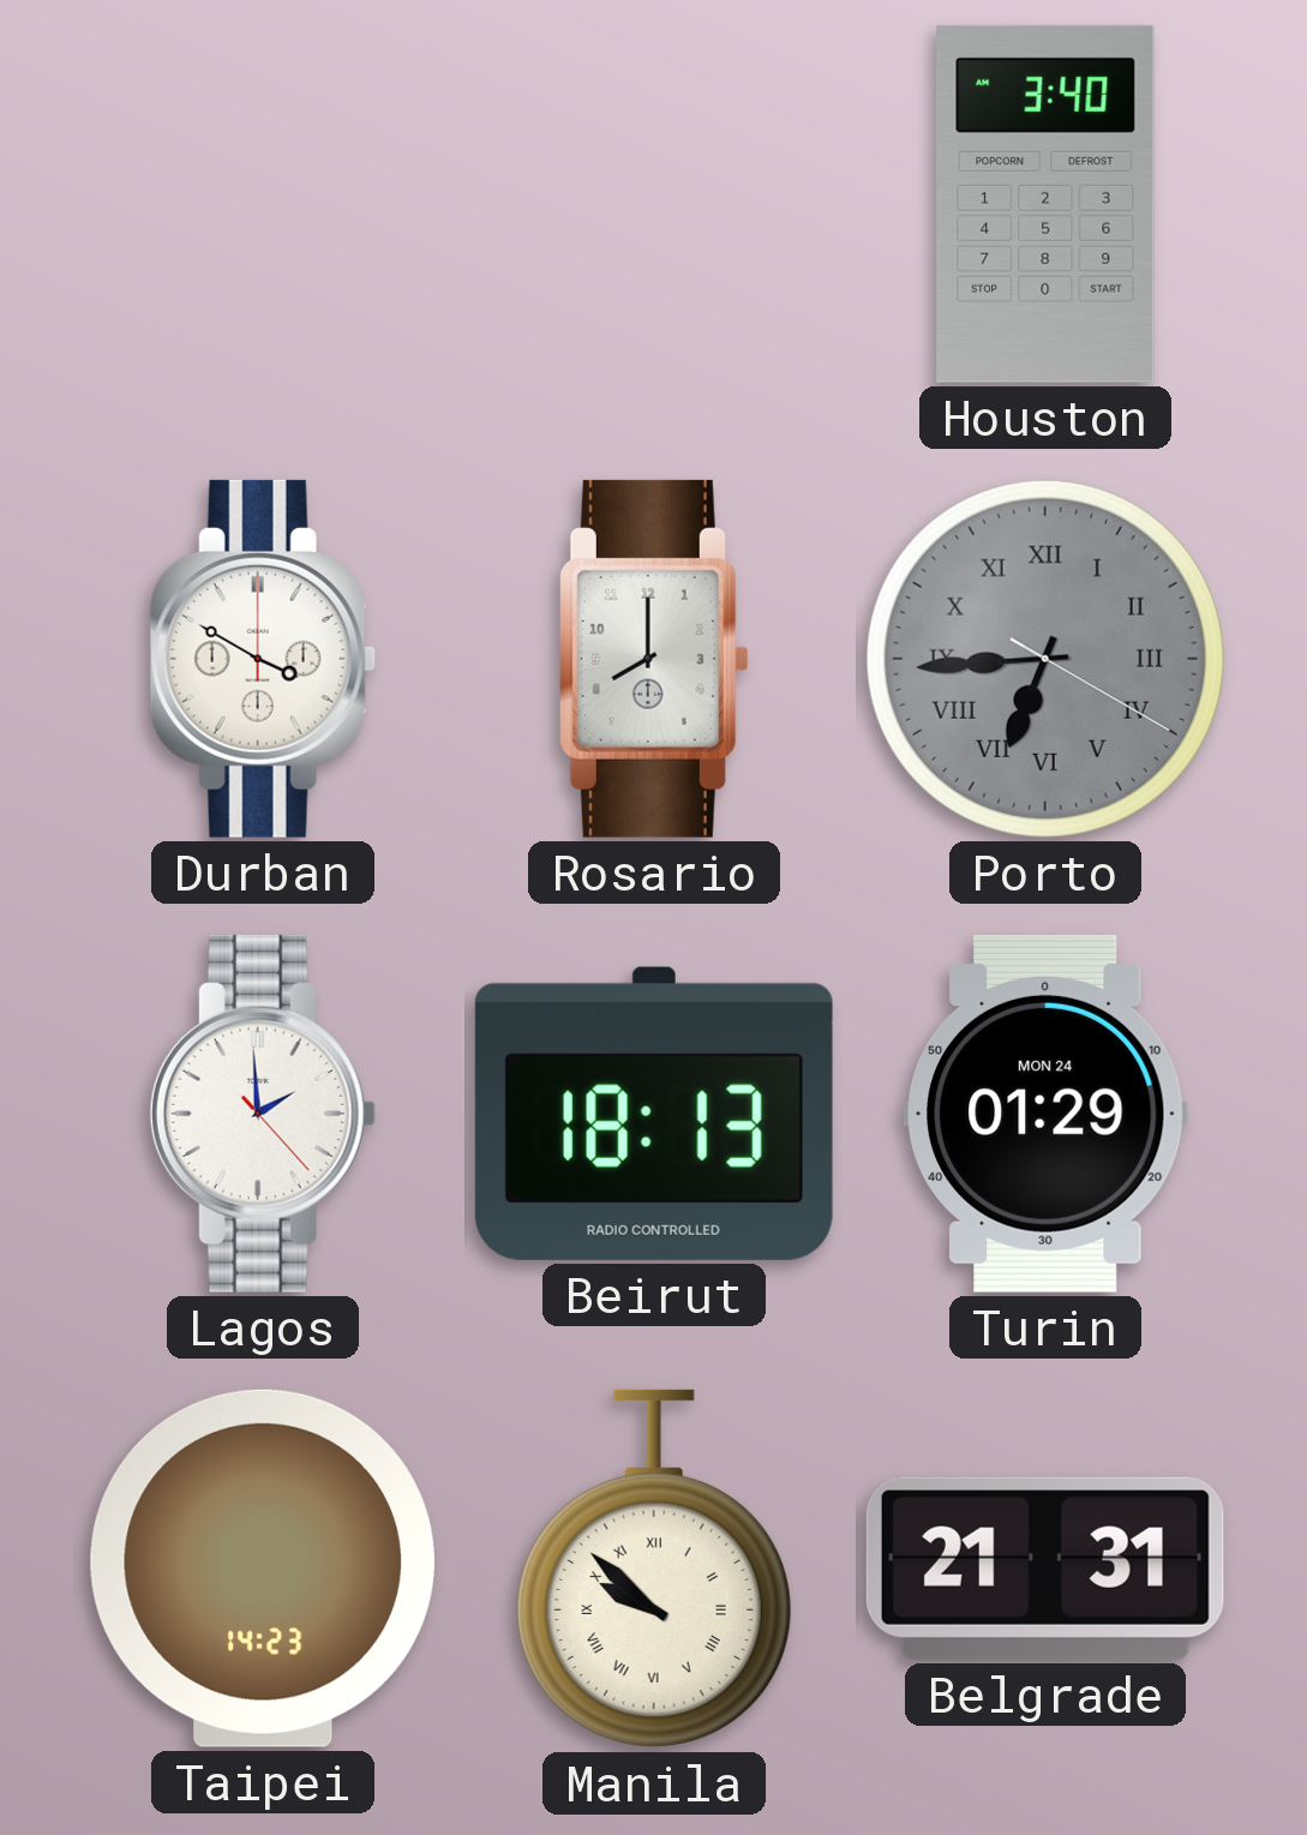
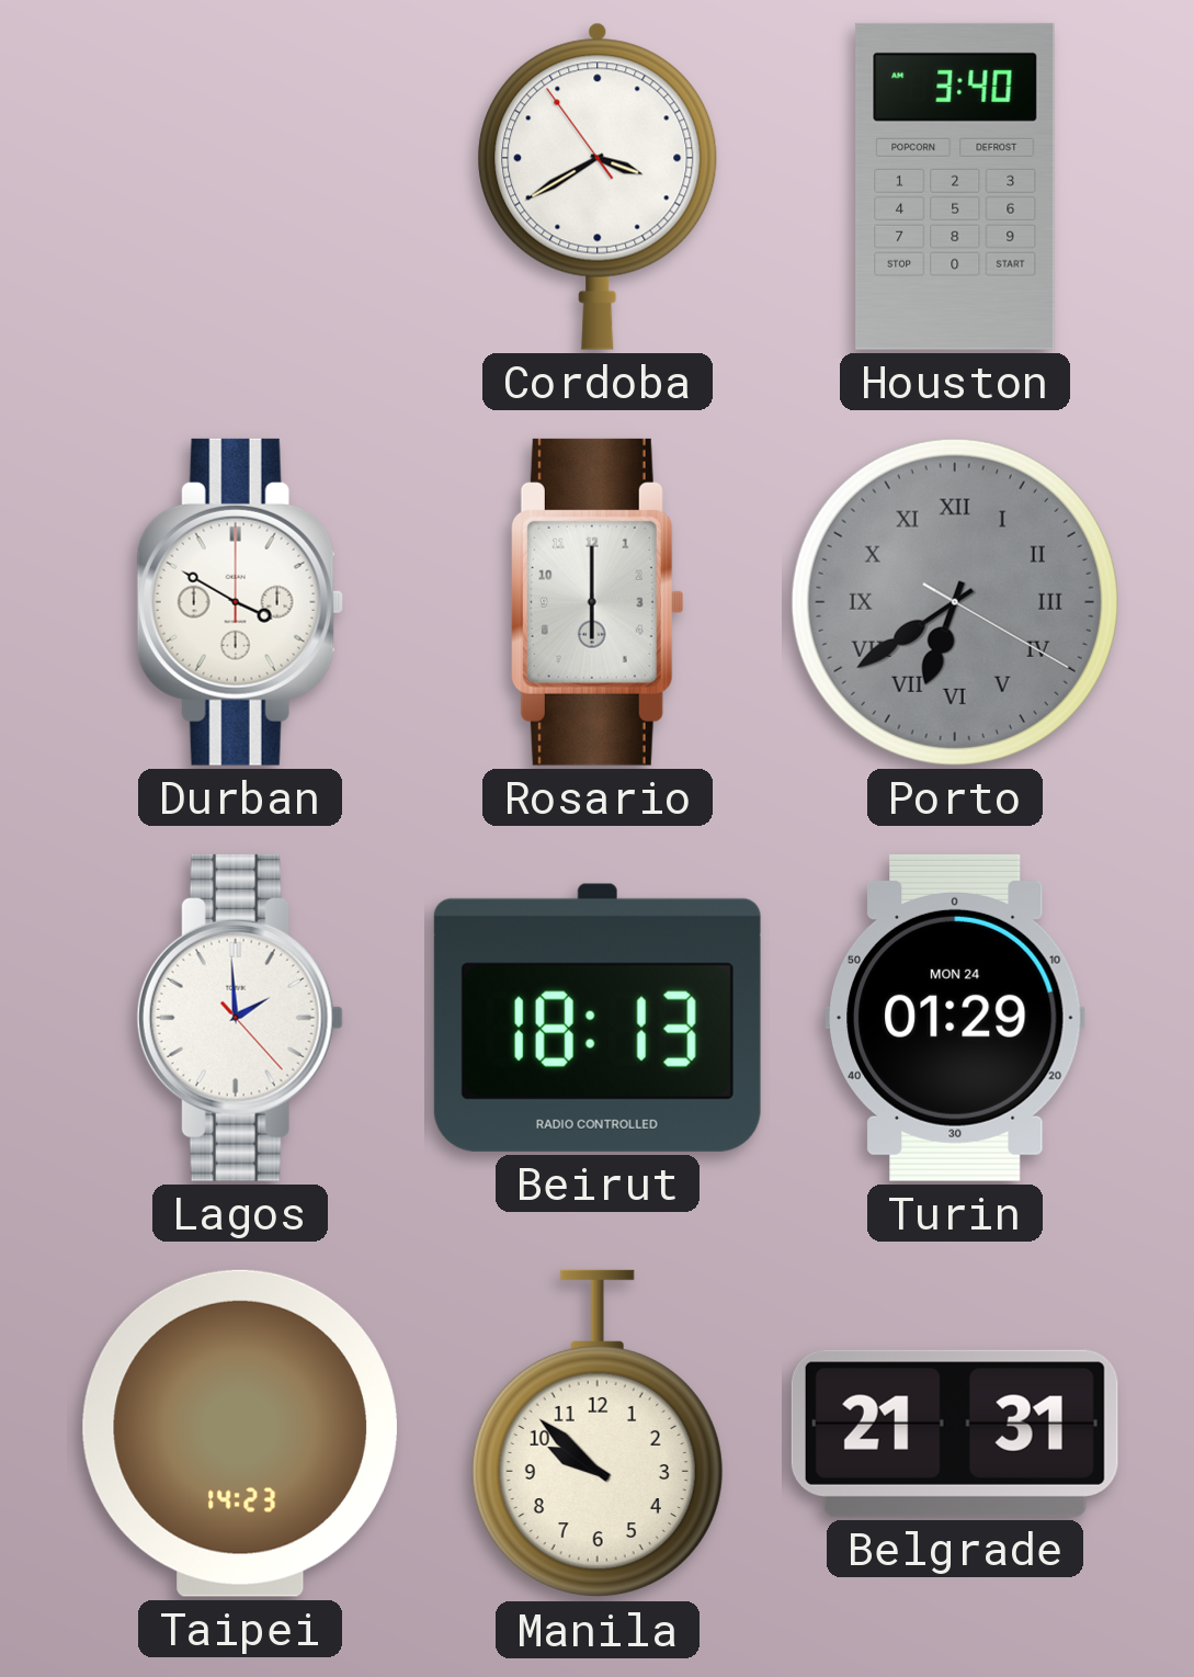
Cordoba: none -> 3:39 (598, 186)
Rosario: 8:00 -> 6:00 (598, 602)
Porto: 6:44 -> 6:39 (955, 602)
Manila numerals: Roman -> Arabic (598, 1434)
